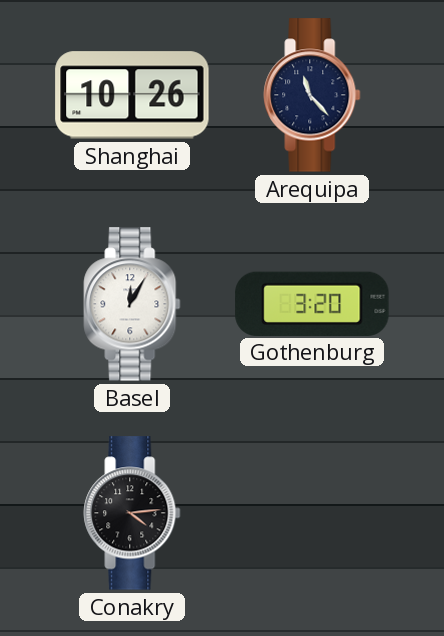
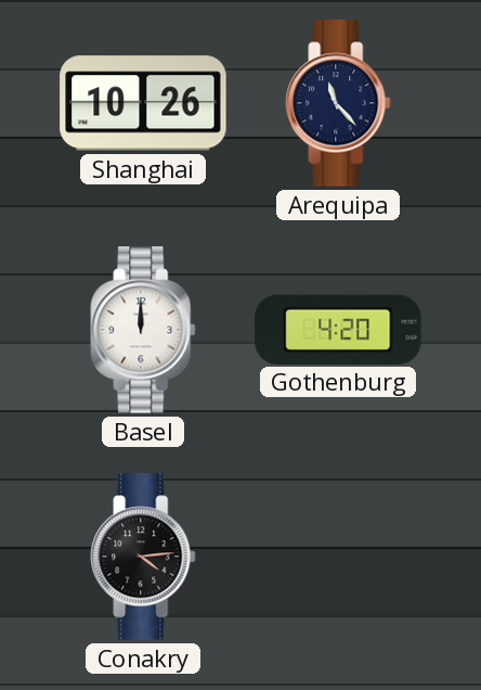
Basel: 12:05 -> 12:00 (143, 330)
Gothenburg: 3:20 -> 4:20 (338, 329)
